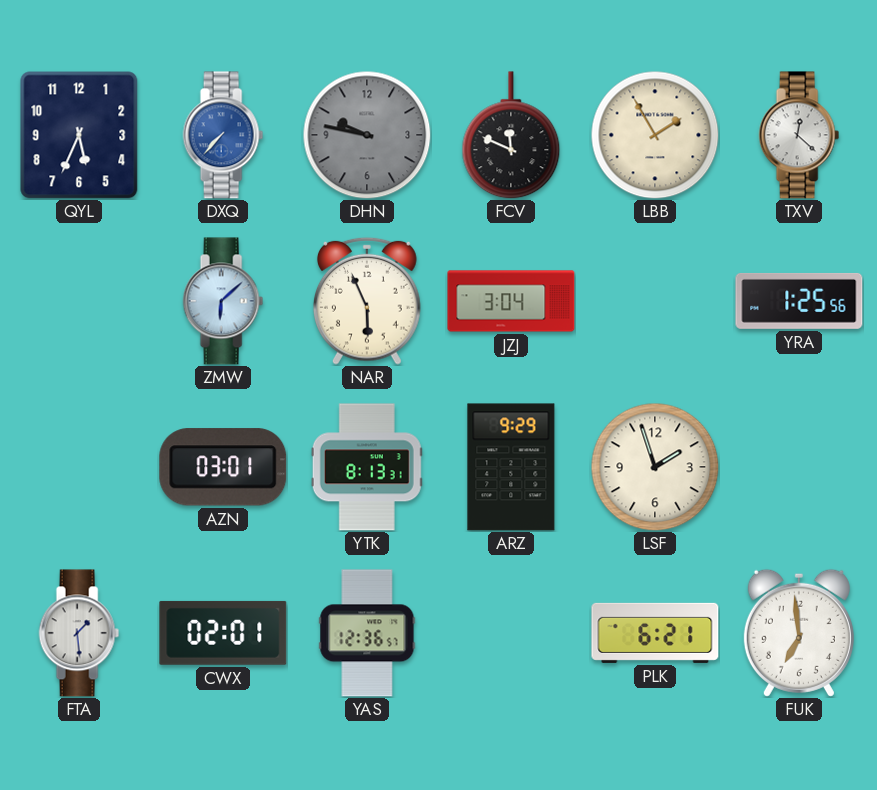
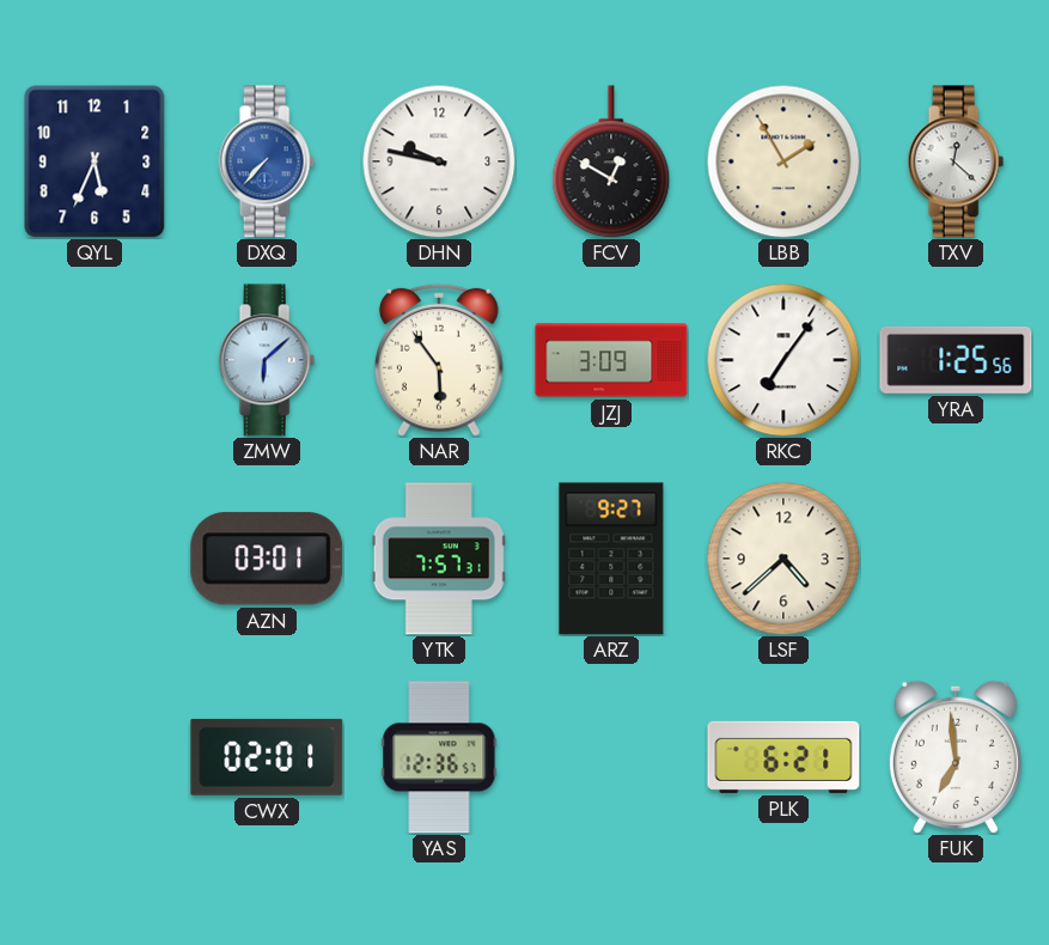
DHN dial: grey -> white (439, 161)
FCV: 11:49 -> 12:50 (611, 161)
NAR: 5:56 -> 5:54 (439, 360)
JZJ: 3:04 -> 3:09 (611, 360)
RKC: none -> 7:06 (783, 360)
YTK: 8:13 -> 7:57 (439, 559)
ARZ: 9:29 -> 9:27 (611, 559)
LSF: 1:57 -> 4:38 (783, 559)
FTA: 1:29 -> none (79, 633)
